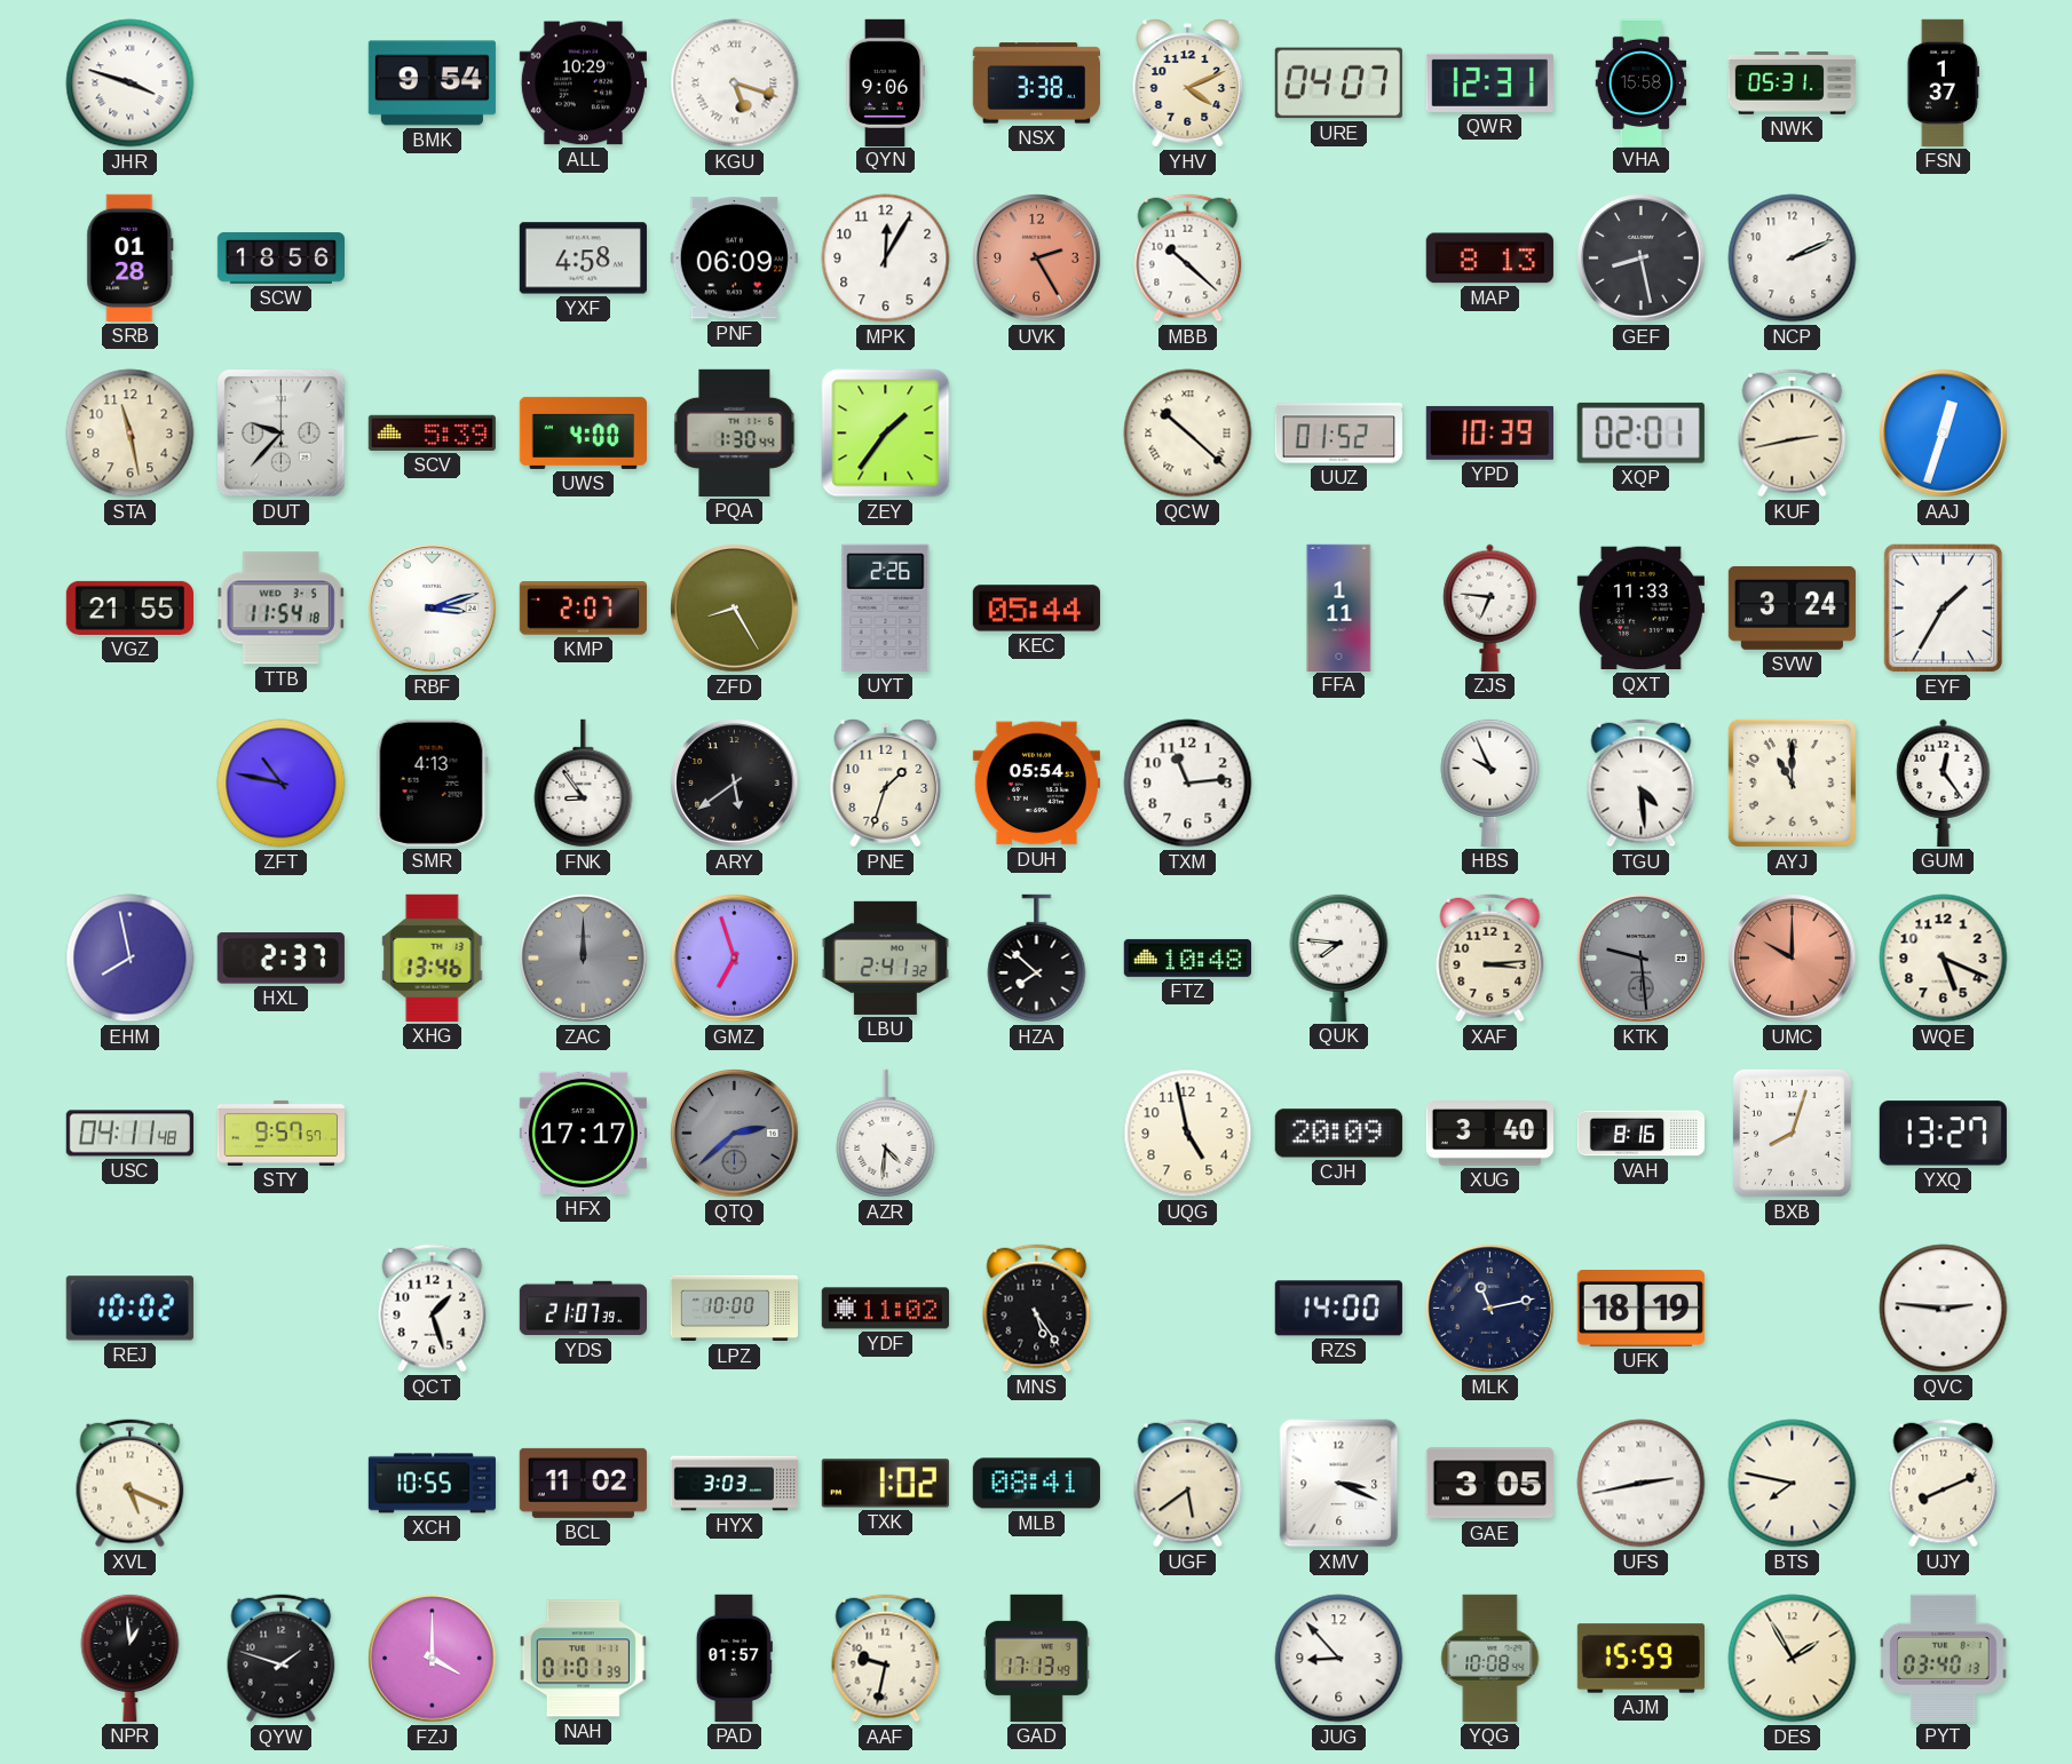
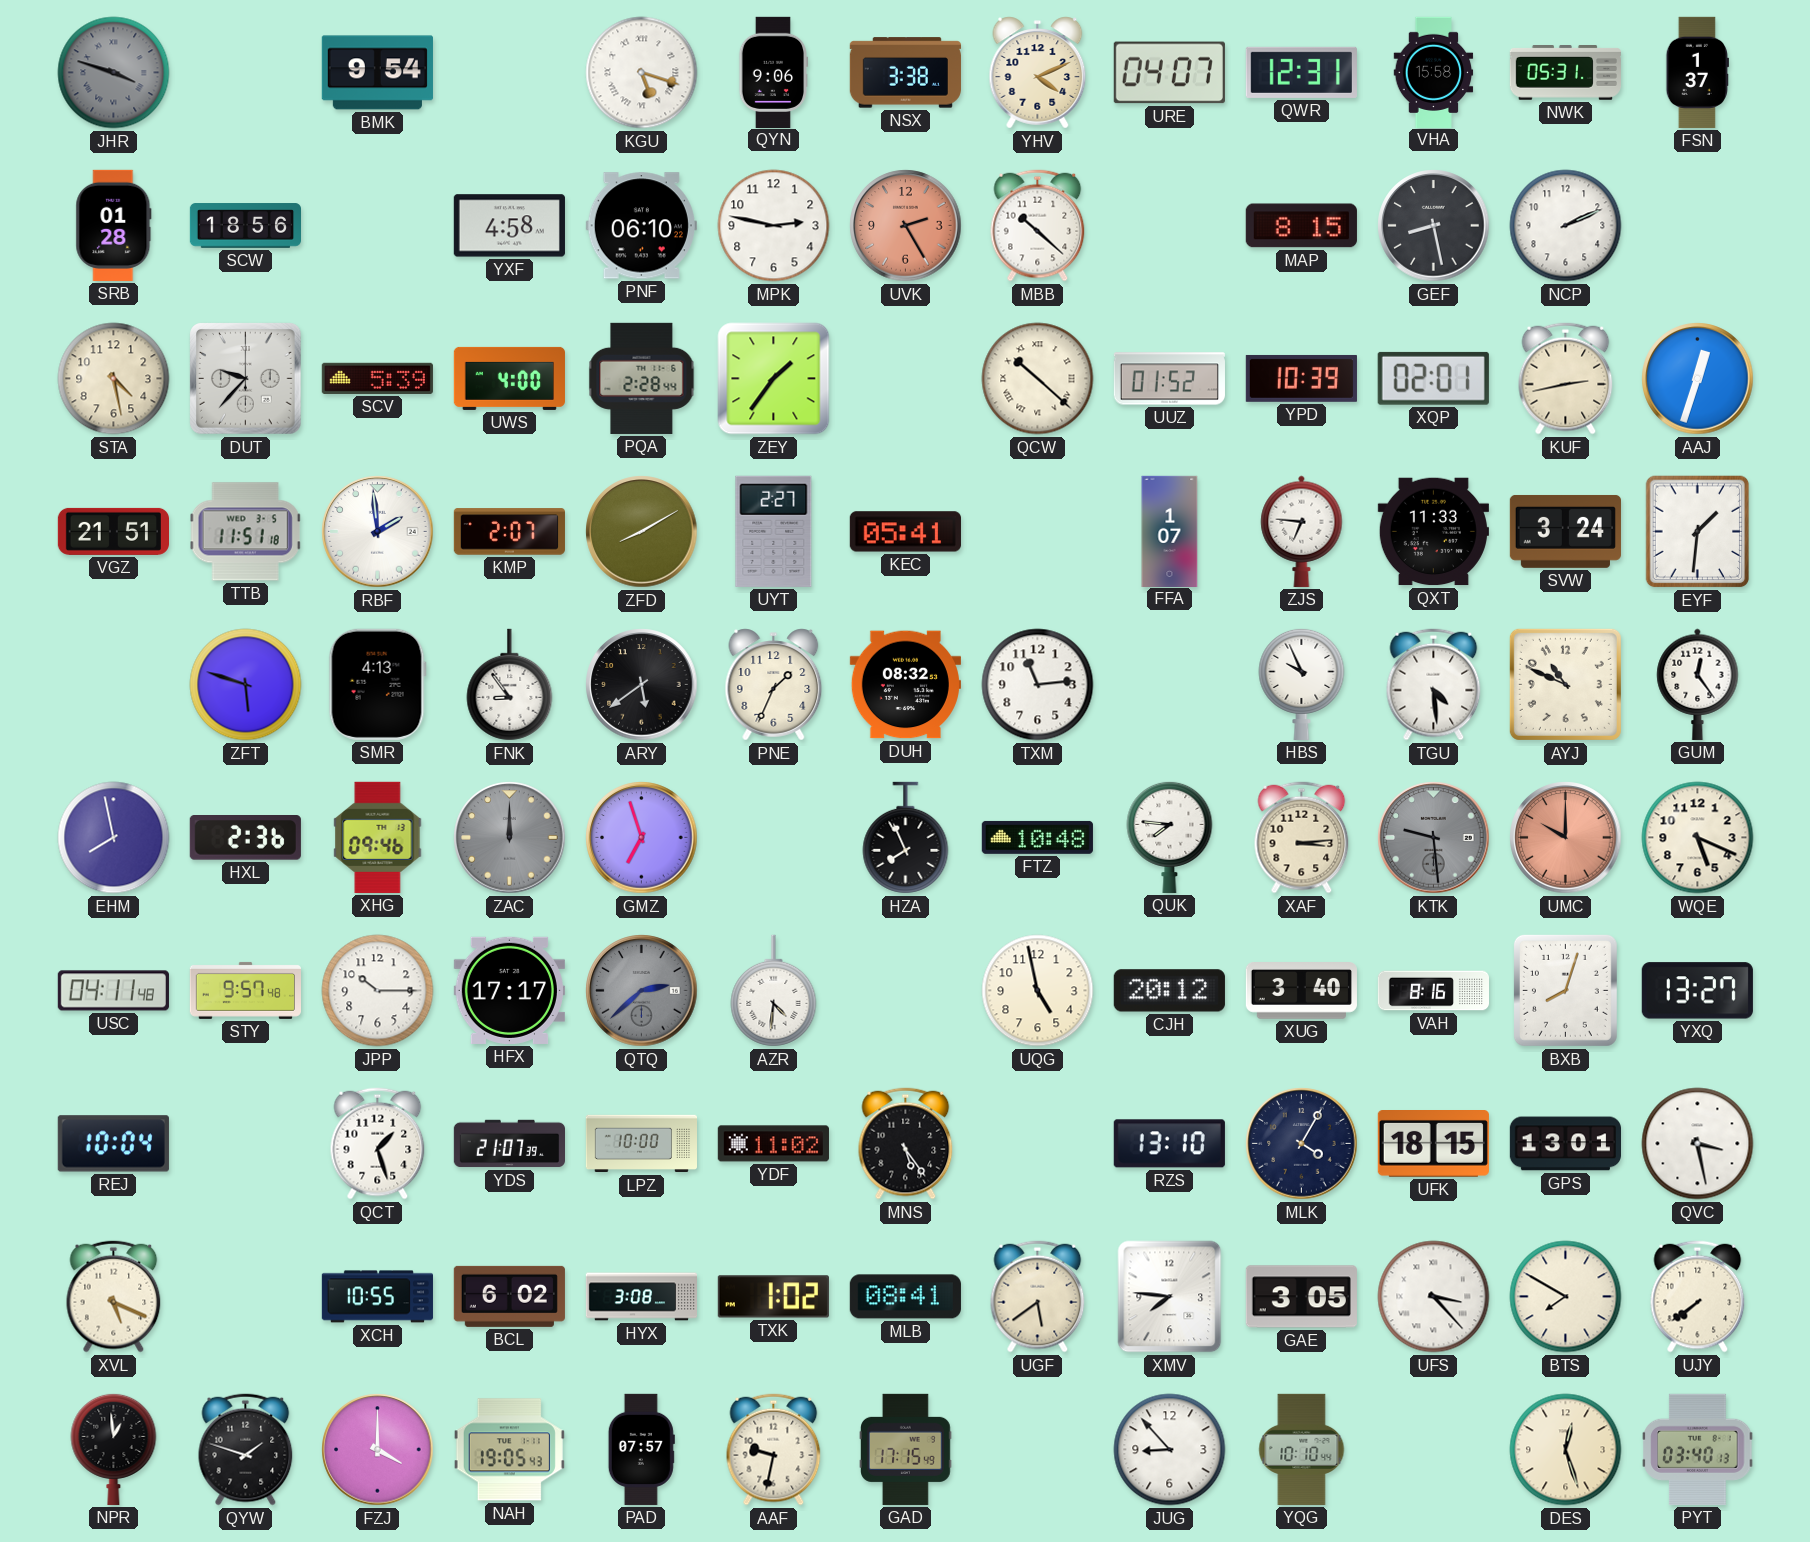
JHR dial: white -> grey (114, 73)
ALL: 10:29 -> none (583, 84)
PNF: 06:09 -> 06:10 (641, 226)
MPK: 12:05 -> 2:47 (774, 226)
MAP: 8:13 -> 8:15 (1301, 226)
STA: 11:28 -> 4:28 (114, 379)
PQA: 1:30 -> 2:28 (642, 378)
VGZ: 21:55 -> 21:51 (113, 531)
TTB: 11:54 -> 11:51 (246, 532)
RBF: 3:12 -> 1:59 (378, 532)
ZFD: 8:25 -> 8:10 (642, 532)
UYT: 2:26 -> 2:27 (774, 531)
KEC: 05:44 -> 05:41 (905, 532)
FFA: 1:11 -> 1:07 (1170, 531)
EYF: 1:35 -> 1:31 (1698, 532)
ZFT: 10:47 -> 5:48 (246, 685)
PNE: 1:33 -> 1:34 (774, 685)
DUH: 05:54 -> 08:32 (905, 685)
AYJ: 11:00 -> 10:49 (1565, 684)
HXL: 2:37 -> 2:36 (245, 838)
XHG: 13:46 -> 09:46 (378, 837)
LBU: 2:41 -> none (885, 958)
HZA: 7:52 -> 7:56 (906, 838)
STY: 9:57:57 -> 9:57:48 (245, 990)
JPP: none -> 10:15 (378, 991)
CJH: 20:09 -> 20:12 (1169, 991)
REJ: 10:02 -> 10:04 (113, 1144)
RZS: 14:00 -> 13:10 (1169, 1144)
MLK: 11:13 -> 4:05 (1302, 1144)
UFK: 18:19 -> 18:15 (1433, 1144)
GPS: none -> 13:01 (1565, 1144)
QVC: 2:46 -> 3:28 (1698, 1144)
BCL: 11:02 -> 6:02 (509, 1296)
HYX: 3:03 -> 3:08 (642, 1297)
XMV: 3:19 -> 7:46 (1170, 1297)
UFS: 2:43 -> 3:23 (1434, 1297)
BTS: 7:47 -> 7:50 (1566, 1297)
UJY: 8:11 -> 7:39 (1698, 1297)
NAH: 01:01 -> 19:05 (509, 1450)
PAD: 01:57 -> 07:57 (641, 1449)
GAD: 17:13 -> 17:15 (906, 1449)
YQG: 10:08 -> 10:10 (1302, 1449)
AJM: 15:59 -> none (1640, 1659)
DES: 1:55 -> 12:27 (1566, 1450)
